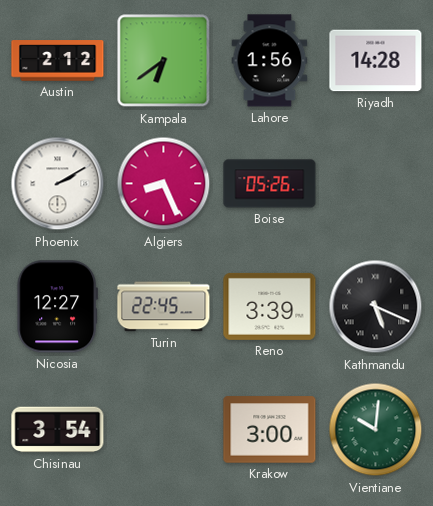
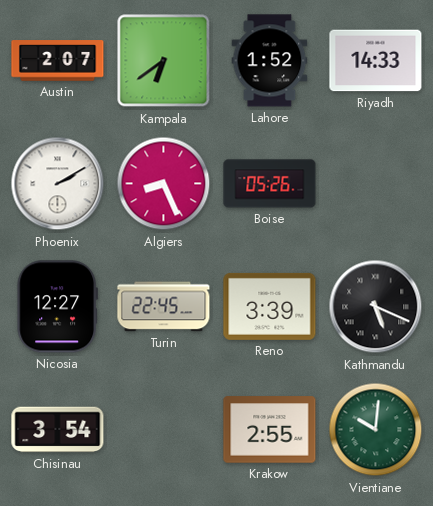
Austin: 2:12 -> 2:07 (58, 61)
Lahore: 1:56 -> 1:52 (270, 61)
Riyadh: 14:28 -> 14:33 (376, 61)
Krakow: 3:00 -> 2:55 (270, 430)
